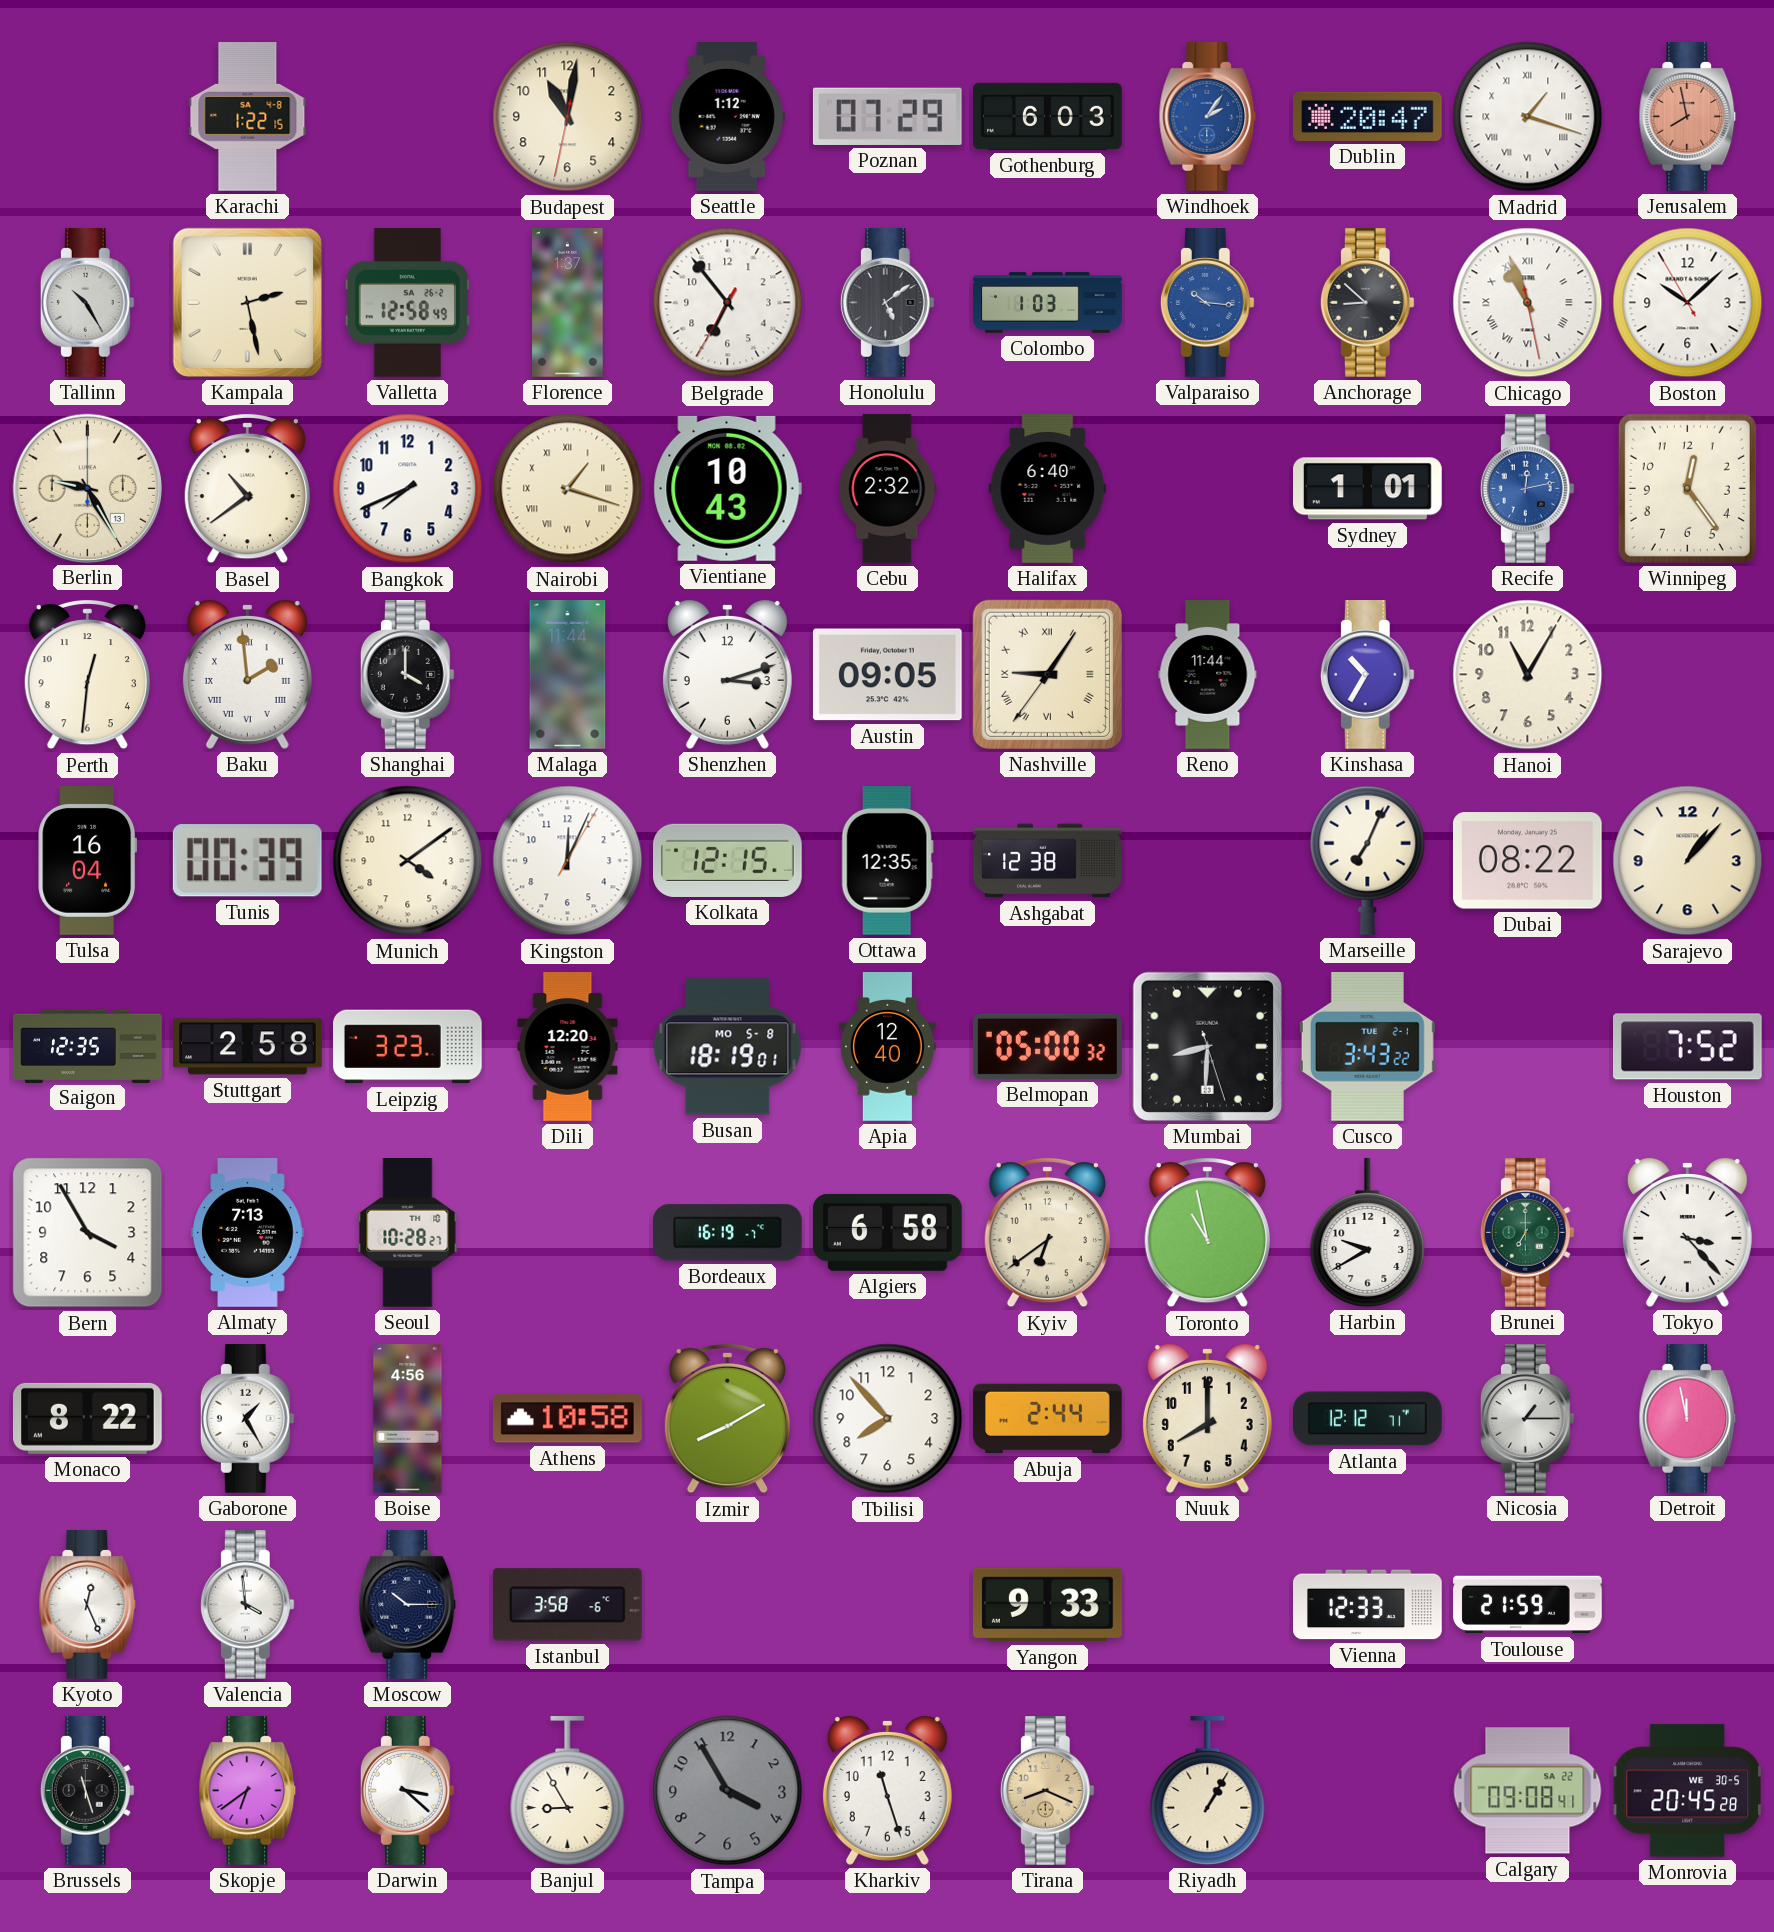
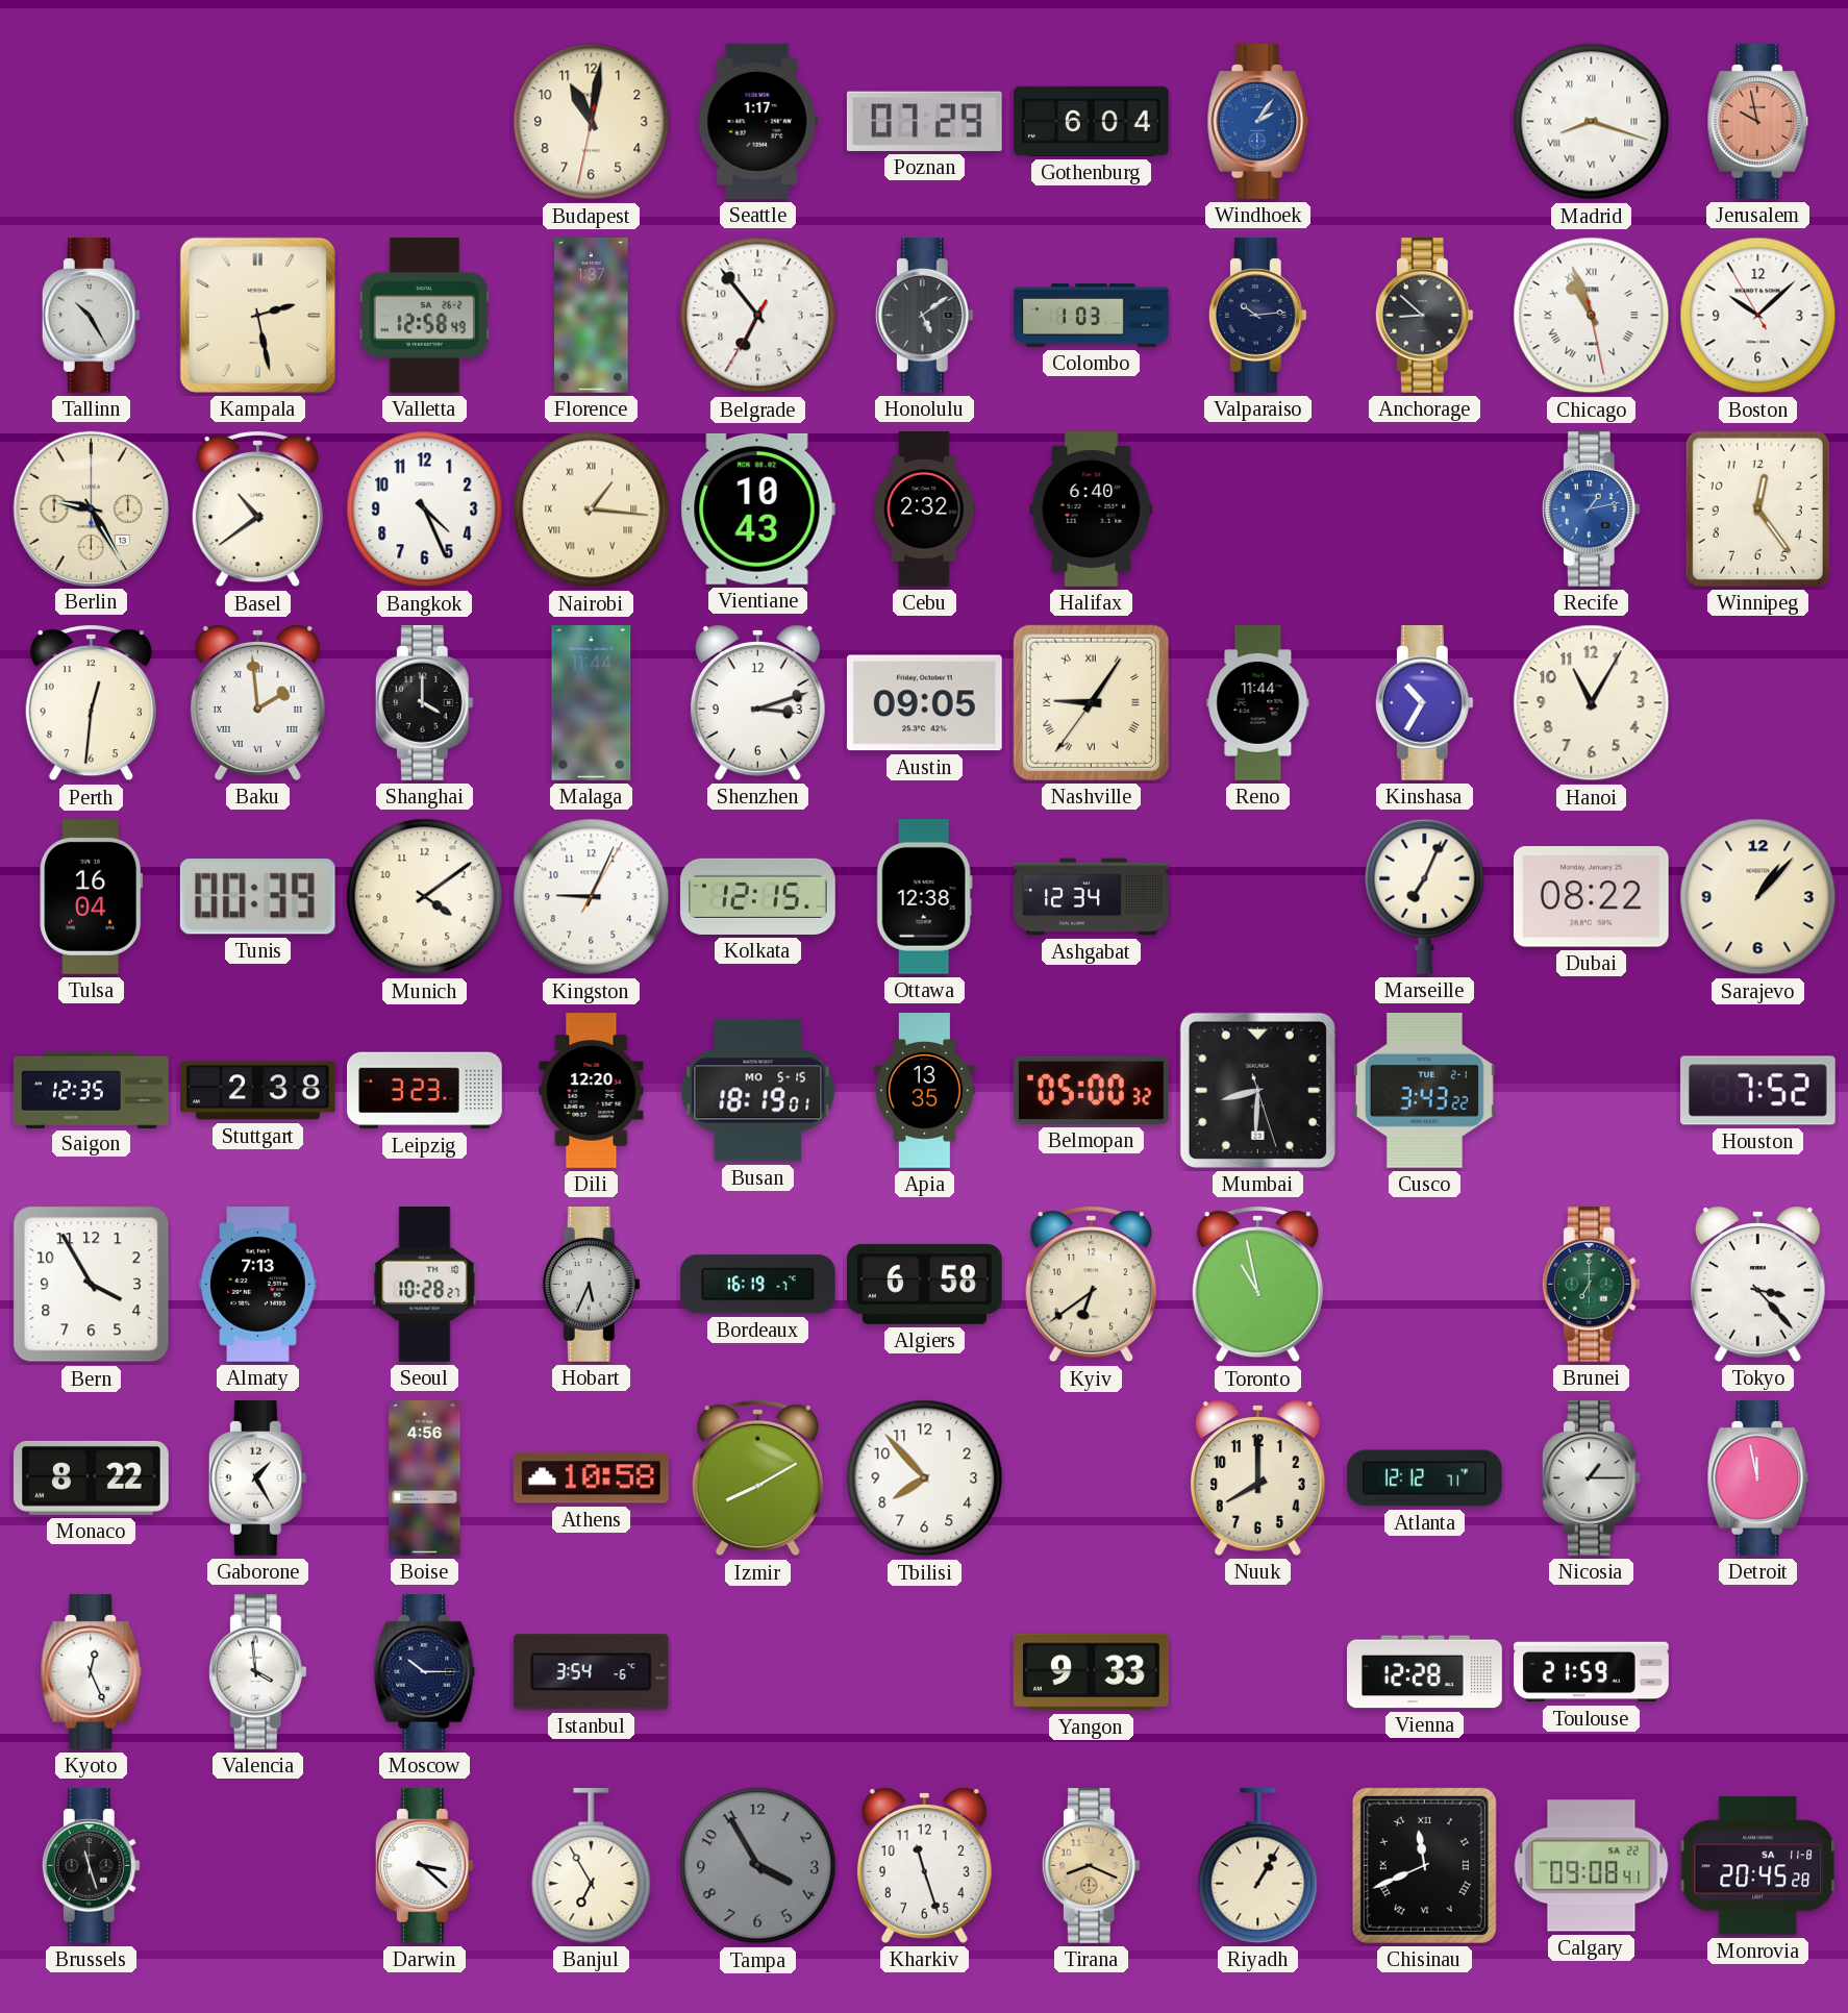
Karachi: 1:22 -> none (248, 117)
Seattle: 1:12 -> 1:17 (757, 122)
Gothenburg: 6:03 -> 6:04 (1092, 121)
Dublin: 20:47 -> none (1368, 116)
Madrid: 1:18 -> 8:18 (1592, 122)
Jerusalem: 7:58 -> 9:58 (1758, 122)
Valparaiso: 10:16 -> 10:14 (1257, 316)
Valparaiso dial: blue -> navy (1257, 316)
Bangkok: 7:41 -> 4:26 (425, 510)
Nairobi: 1:18 -> 1:16 (592, 510)
Sydney: 1:01 -> none (1368, 489)
Recife: 12:13 -> 1:13 (1591, 510)
Kingston: 12:04 -> 9:04 (592, 897)
Ottawa: 12:35 -> 12:38 (924, 897)
Ashgabat: 12:38 -> 12:34 (1092, 897)
Stuttgart: 2:58 -> 2:38 (258, 1091)
Busan date: MO 5-8 -> MO 5-15 (758, 1091)
Apia: 12:40 -> 13:35 (925, 1091)
Hobart: none -> 5:34 (591, 1285)
Harbin: 9:40 -> none (1368, 1233)
Abuja: 2:44 -> none (1048, 1419)
Istanbul: 3:58 -> 3:54 (591, 1672)
Vienna: 12:33 -> 12:28 (1425, 1672)
Skopje: 6:39 -> none (248, 1791)
Banjul: 8:55 -> 6:55 (592, 1866)
Chisinau: none -> 11:41 (1424, 1865)
Monrovia date: WE 30-5 -> SA 11-8 (1757, 1866)
